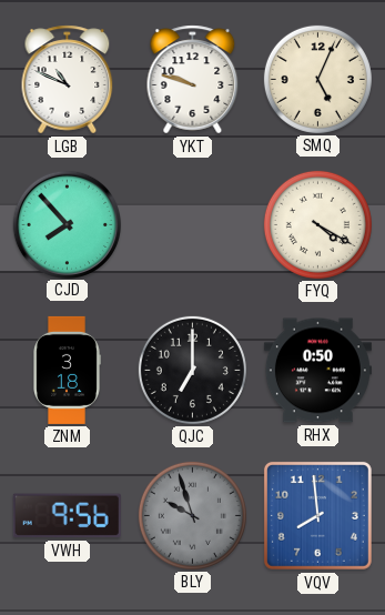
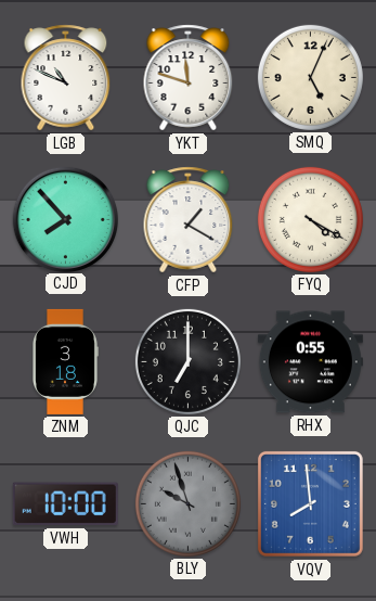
YKT: 9:48 -> 11:48 (189, 78)
CFP: none -> 1:20 (189, 220)
RHX: 0:50 -> 0:55 (310, 362)
VWH: 9:56 -> 10:00 (65, 504)
